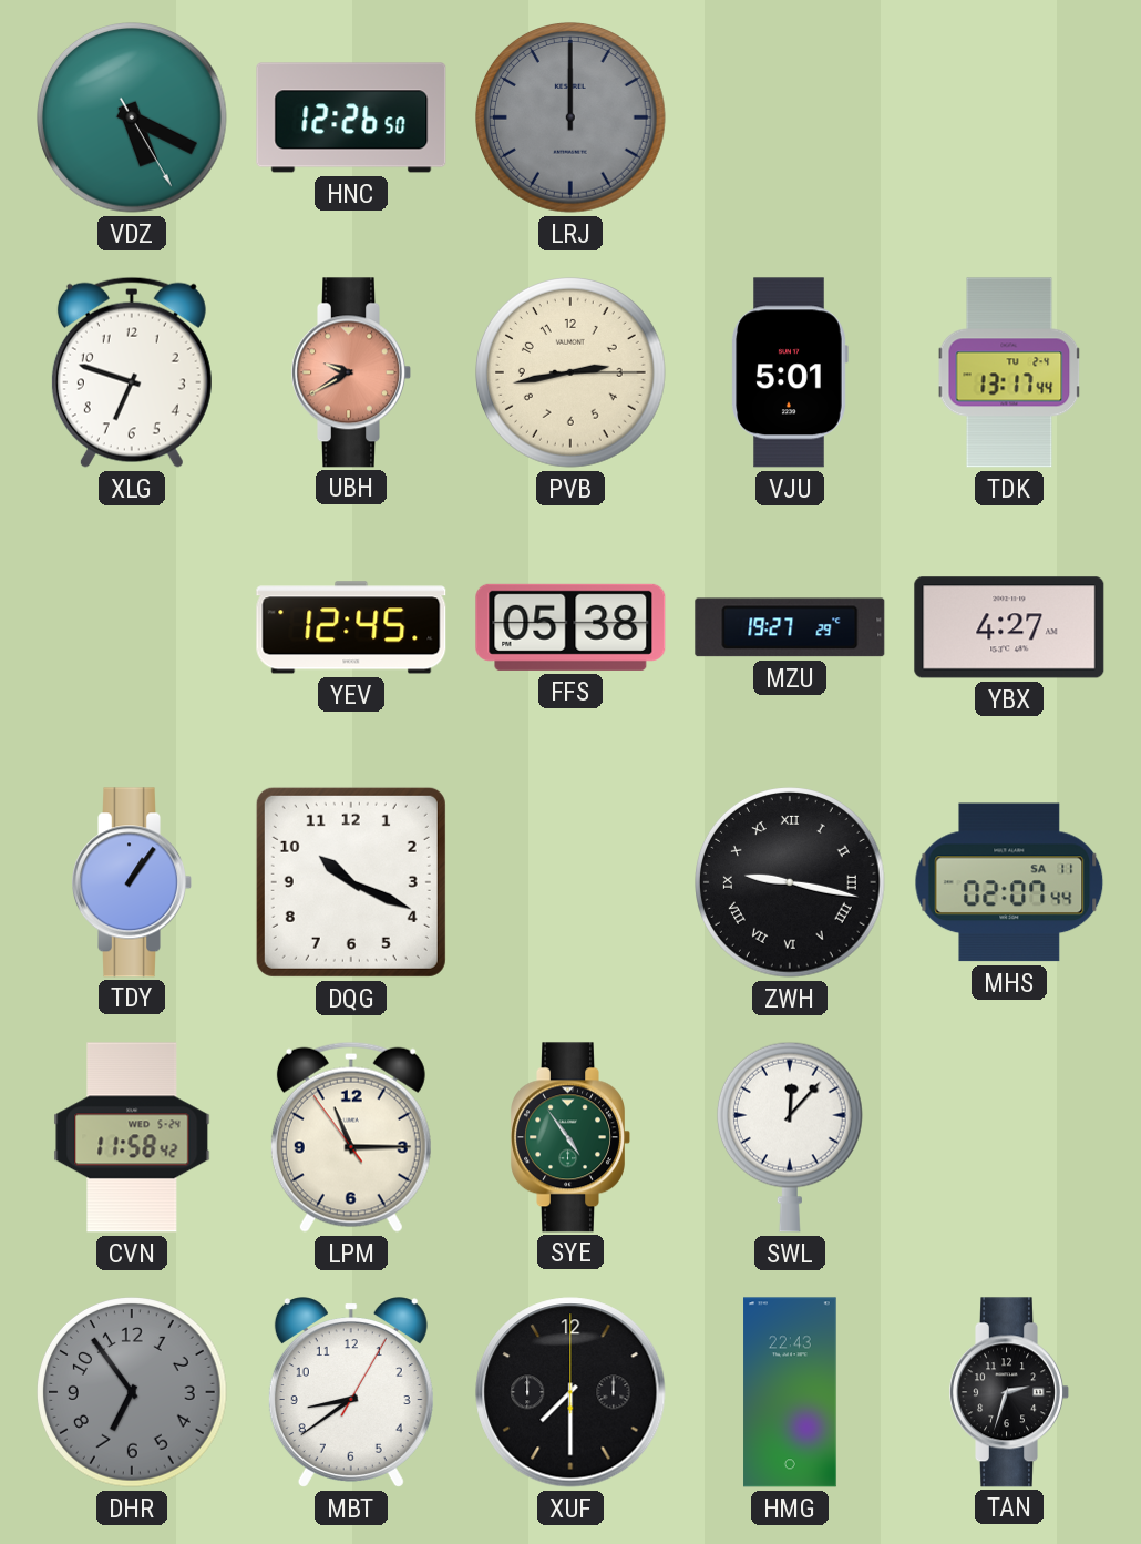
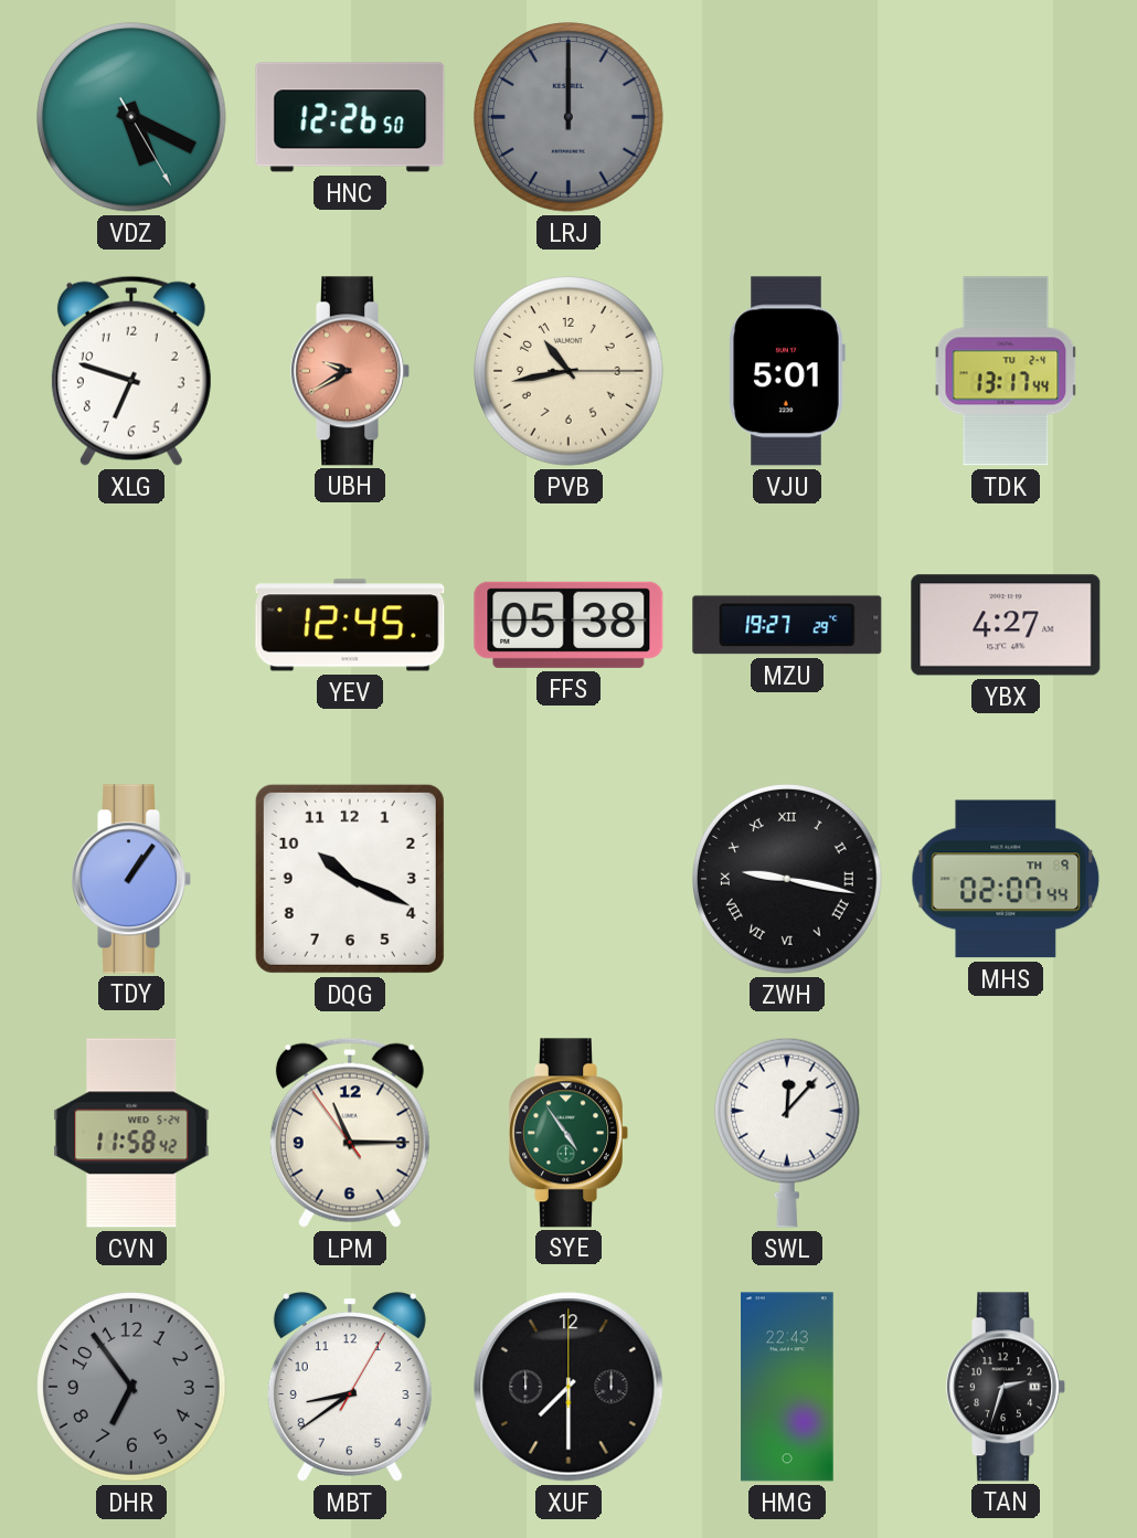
PVB: 2:43 -> 10:43 (570, 372)
MHS date: SA 11 -> TH 9 (1006, 879)
